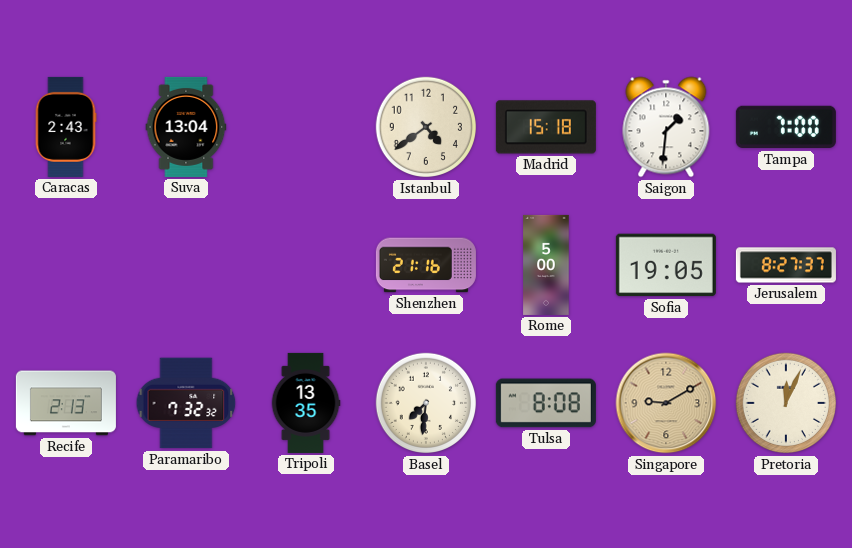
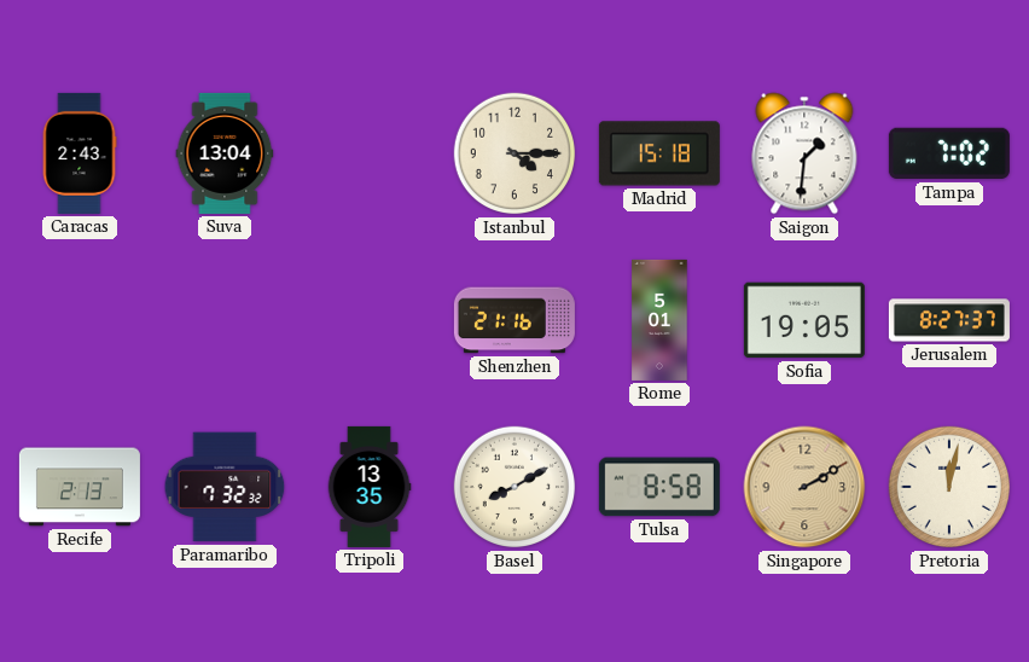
Istanbul: 4:39 -> 4:15 (514, 153)
Tampa: 7:00 -> 7:02 (949, 153)
Rome: 5:00 -> 5:01 (659, 320)
Basel: 7:31 -> 8:10 (514, 487)
Tulsa: 8:08 -> 8:58 (659, 487)
Singapore: 9:10 -> 2:10 (804, 487)
Pretoria: 12:04 -> 12:02 (949, 487)
